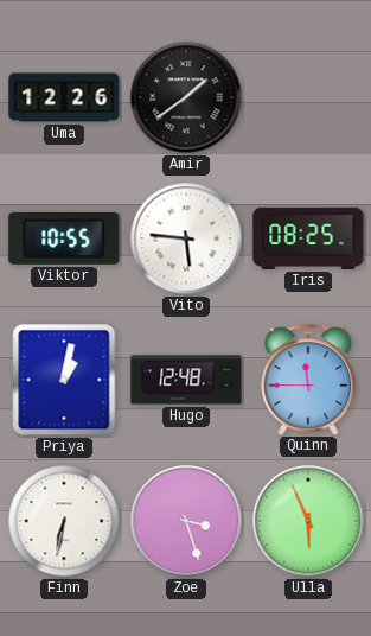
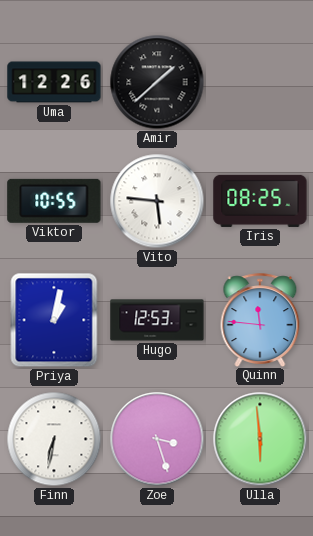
Amir: 1:39 -> 1:38 (157, 82)
Hugo: 12:48 -> 12:53 (157, 320)
Quinn: 11:45 -> 11:46 (260, 320)
Ulla: 5:56 -> 5:59 (260, 439)
